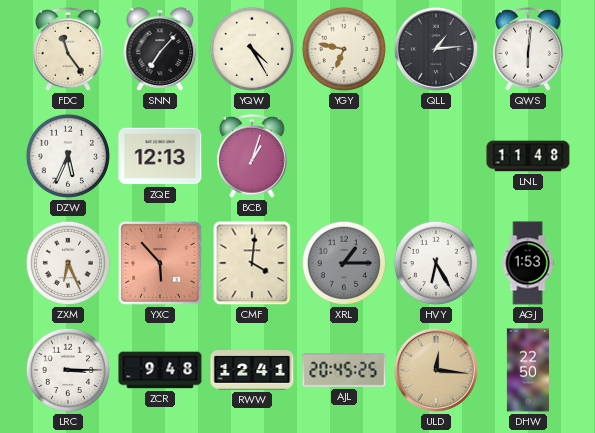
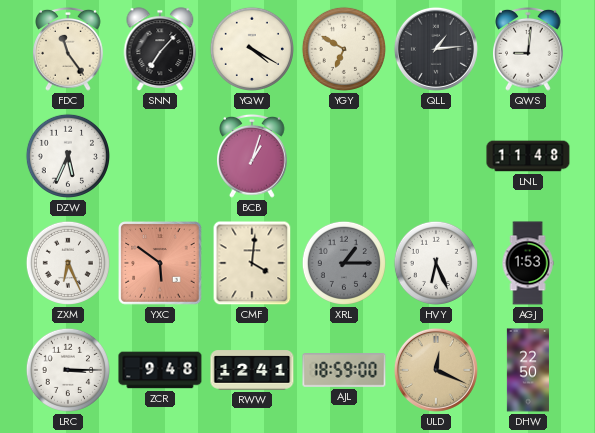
YQW: 4:25 -> 4:20 (252, 49)
YGY: 6:47 -> 6:50 (344, 49)
QWS: 6:01 -> 9:01 (529, 49)
ZQE: 12:13 -> none (160, 156)
YXC: 5:53 -> 5:51 (160, 263)
HVY: 6:25 -> 6:26 (436, 263)
AJL: 20:45 -> 18:59 (344, 370)
ULD: 12:16 -> 12:19 (436, 370)
